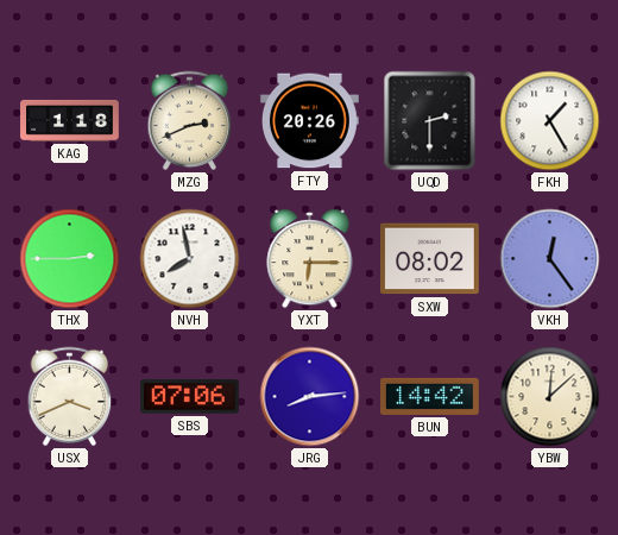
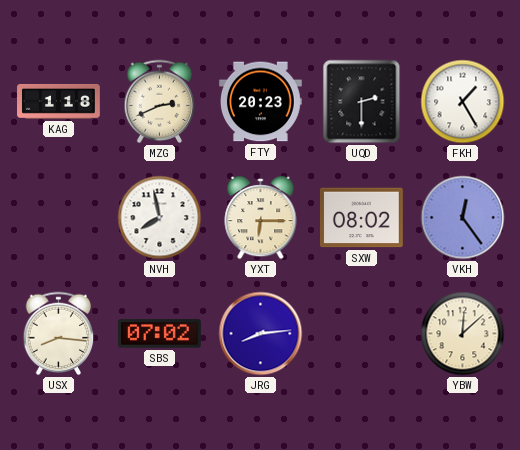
FTY: 20:26 -> 20:23 (261, 102)
THX: 2:45 -> none (70, 259)
USX: 3:41 -> 8:16 (59, 334)
SBS: 07:06 -> 07:02 (160, 334)
BUN: 14:42 -> none (430, 396)
